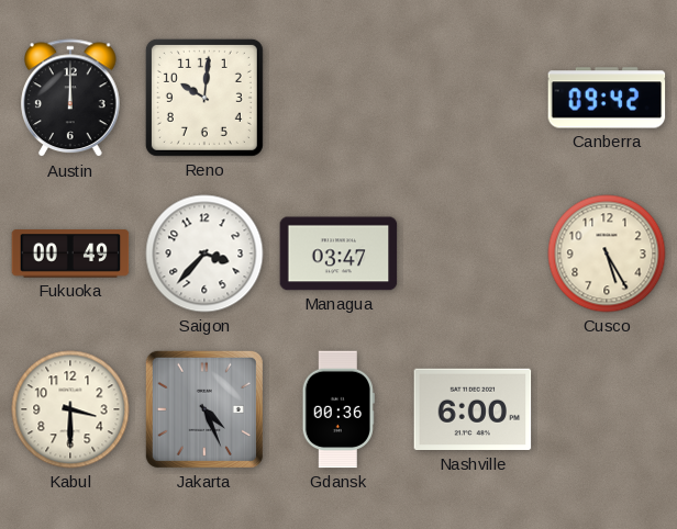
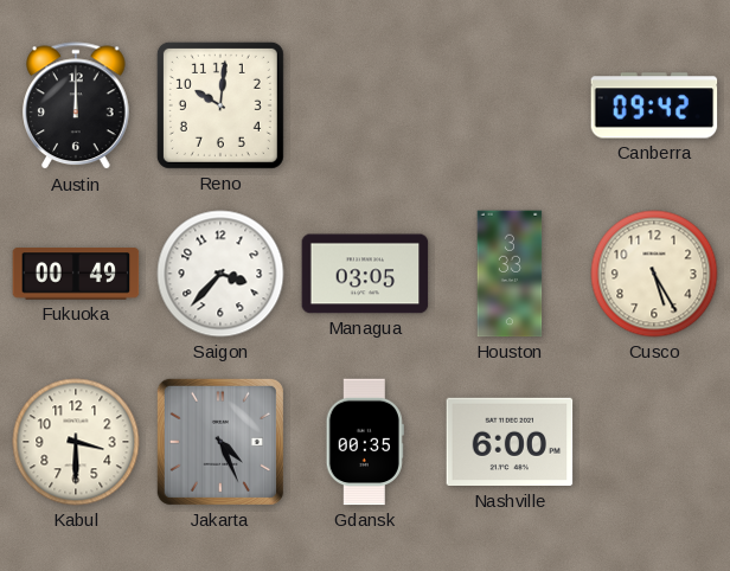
Managua: 03:47 -> 03:05 (365, 274)
Houston: none -> 3:33 (510, 274)
Gdansk: 00:36 -> 00:35 (365, 442)
